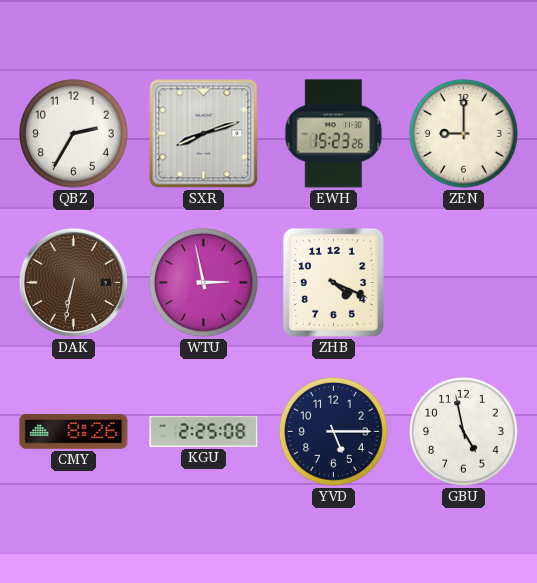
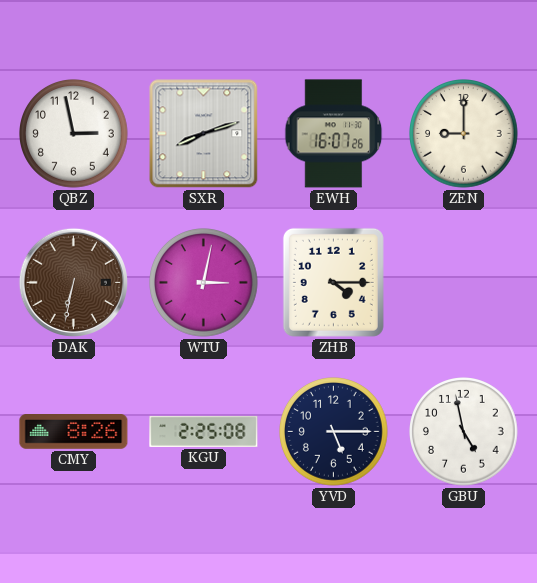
QBZ: 2:35 -> 2:58 (74, 134)
EWH: 15:23 -> 16:07 (334, 134)
WTU: 2:58 -> 3:02 (204, 283)
ZHB: 4:19 -> 4:15 (333, 282)
